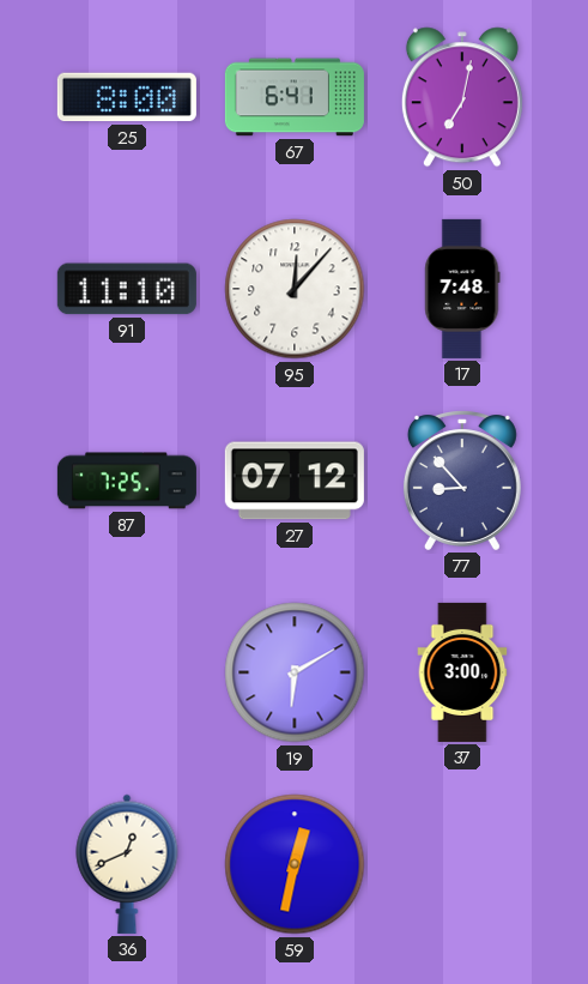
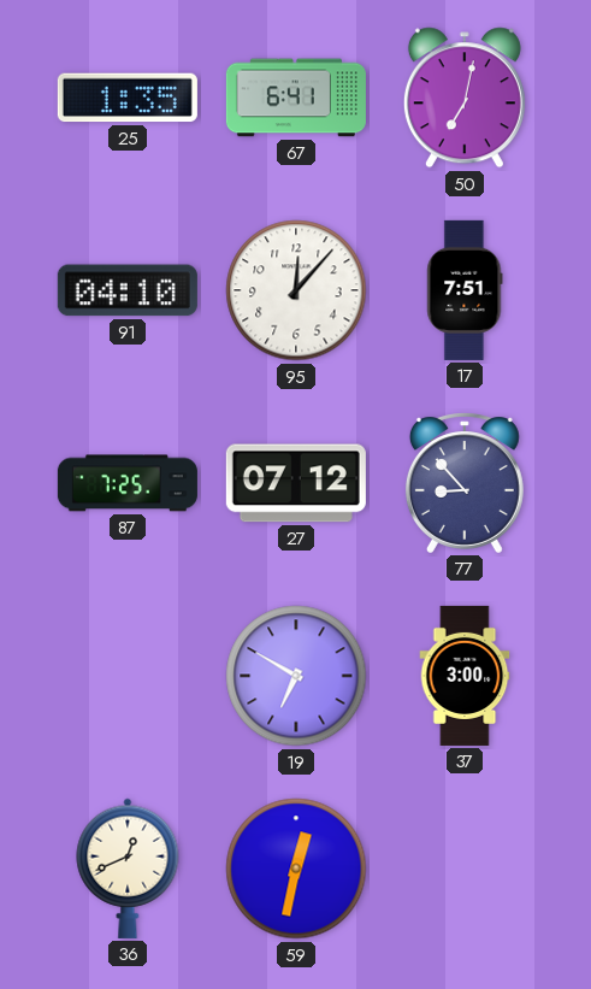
25: 8:00 -> 1:35 (128, 98)
91: 11:10 -> 04:10 (128, 290)
17: 7:48 -> 7:51 (465, 290)
19: 6:10 -> 6:50 (296, 676)
